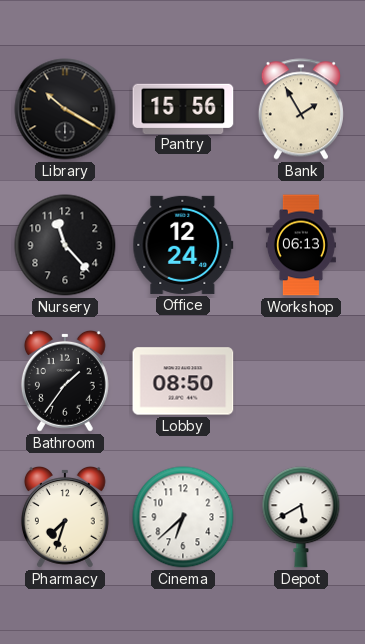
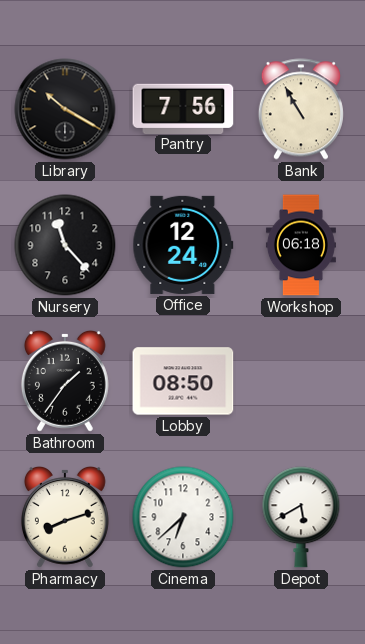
Pantry: 15:56 -> 7:56 (183, 108)
Bank: 1:55 -> 10:55 (301, 109)
Workshop: 06:13 -> 06:18 (301, 245)
Pharmacy: 7:33 -> 8:12 (65, 517)
